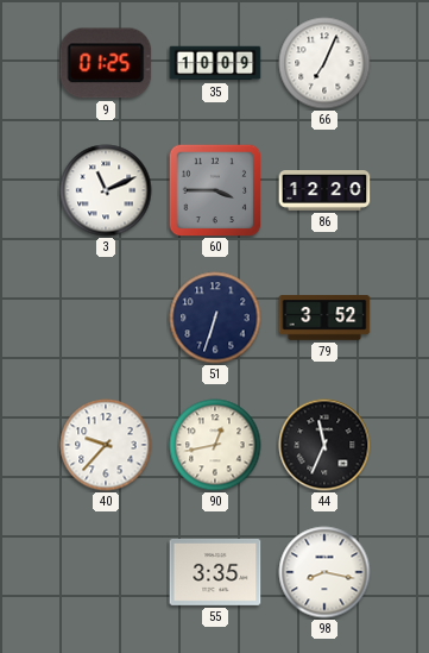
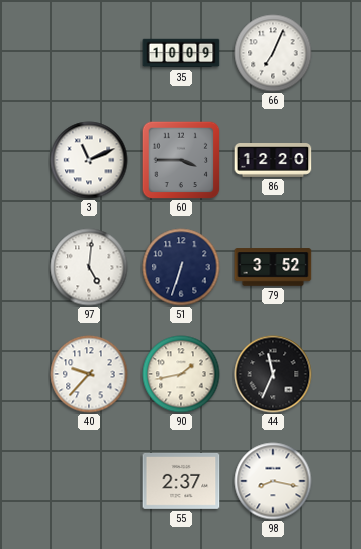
9: 01:25 -> none (106, 63)
97: none -> 5:01 (89, 267)
90: 12:43 -> 1:43 (181, 374)
55: 3:35 -> 2:37 (181, 481)
